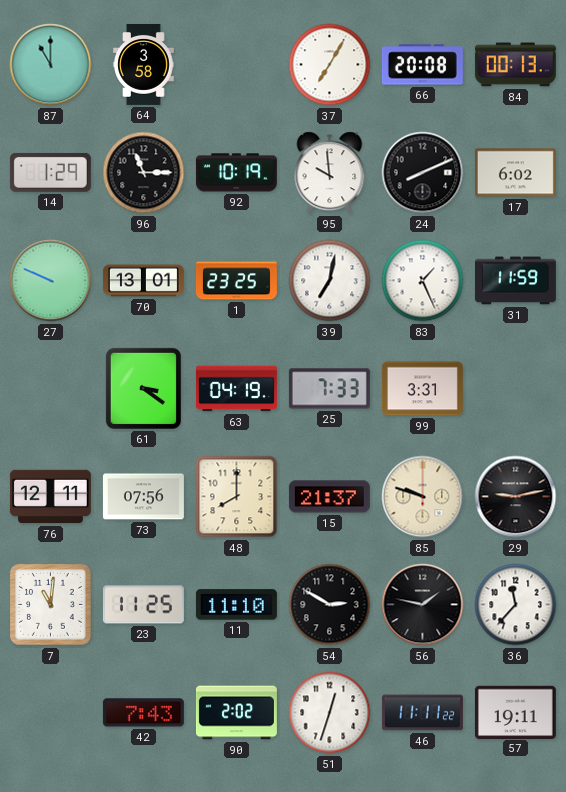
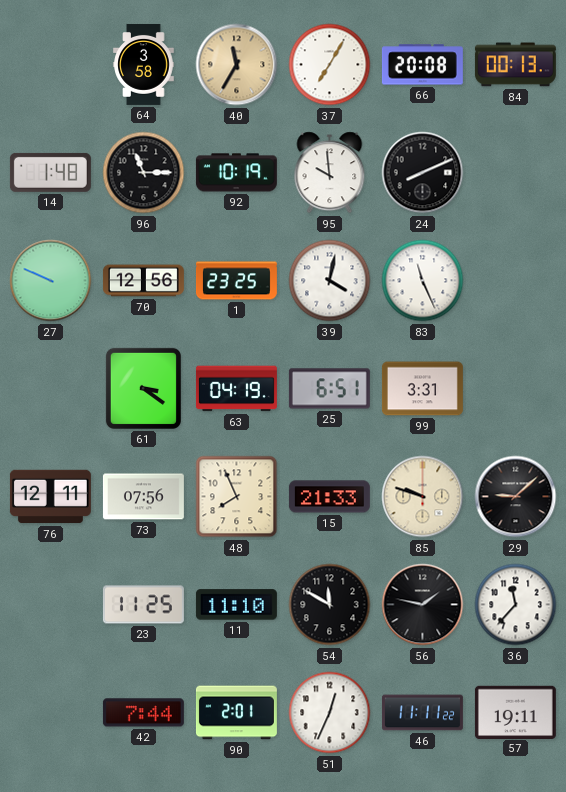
87: 11:00 -> none (51, 65)
40: none -> 11:35 (237, 65)
14: 1:29 -> 1:48 (50, 172)
17: 6:02 -> none (515, 173)
70: 13:01 -> 12:56 (143, 281)
39: 7:02 -> 4:02 (330, 281)
83: 1:26 -> 11:26 (423, 281)
31: 11:59 -> none (515, 281)
25: 7:33 -> 6:51 (329, 389)
48: 8:00 -> 7:56 (237, 497)
15: 21:37 -> 21:33 (329, 497)
29: 9:13 -> 9:08 (516, 497)
7: 11:01 -> none (50, 604)
54: 2:50 -> 11:50 (330, 605)
42: 7:43 -> 7:44 (143, 713)
90: 2:02 -> 2:01 (236, 713)
51: 12:33 -> 12:34 (330, 713)
